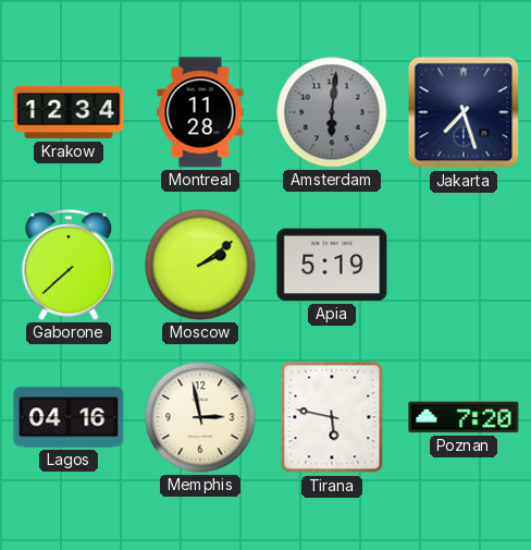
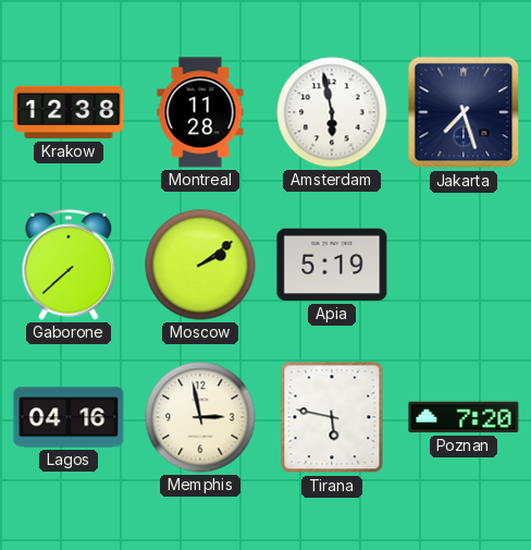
Krakow: 12:34 -> 12:38 (69, 112)
Amsterdam: 6:01 -> 5:58 (332, 112)
Amsterdam dial: grey -> white (332, 112)
